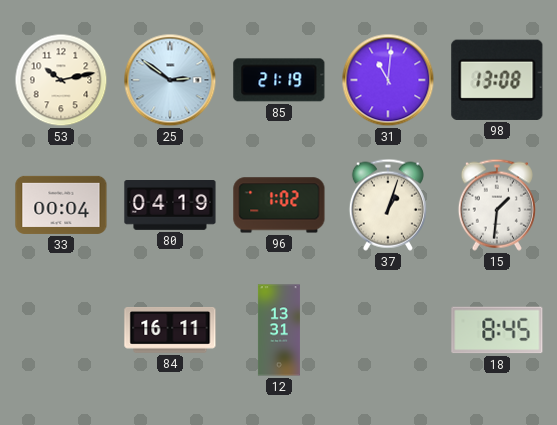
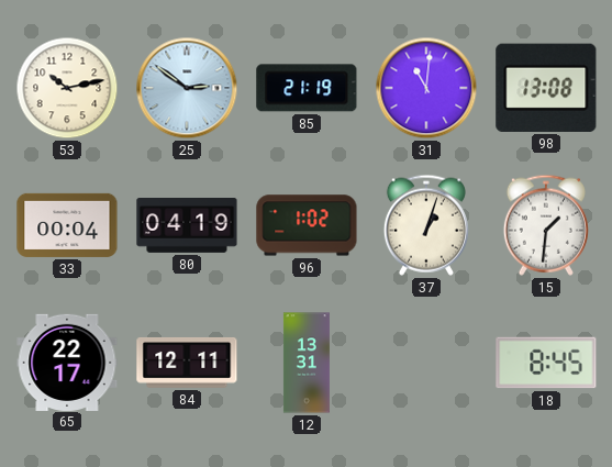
65: none -> 22:17 (67, 362)
84: 16:11 -> 12:11 (187, 363)
